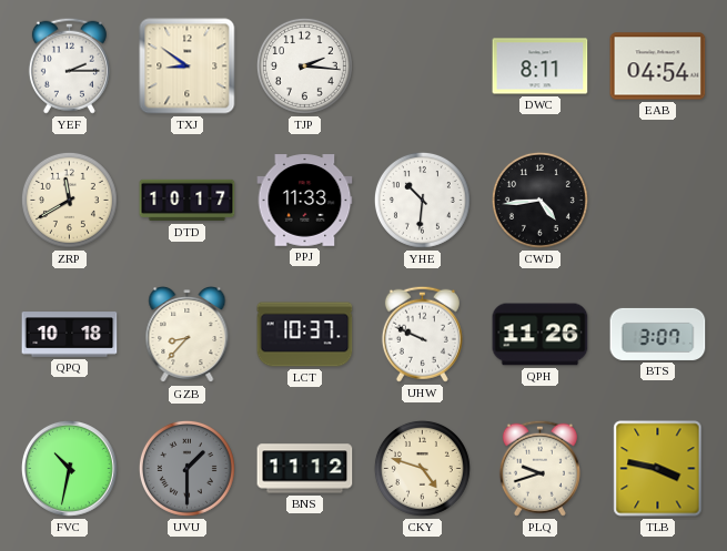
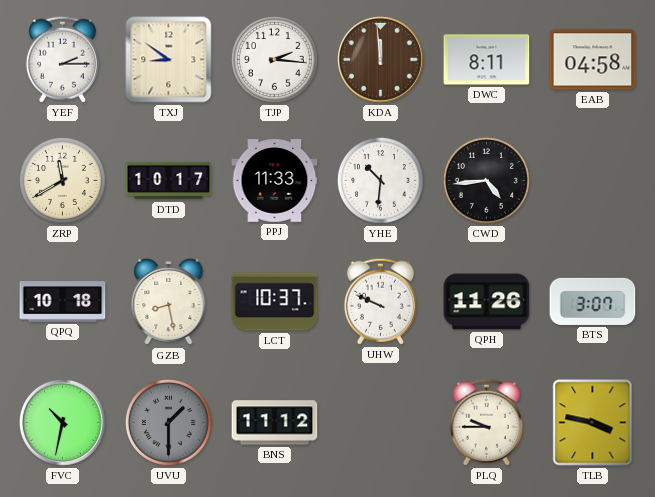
KDA: none -> 11:59 (380, 59)
EAB: 04:54 -> 04:58 (593, 60)
GZB: 8:37 -> 8:28 (169, 302)
CKY: 4:48 -> none (422, 468)
PLQ: 9:42 -> 9:45 (486, 422)
